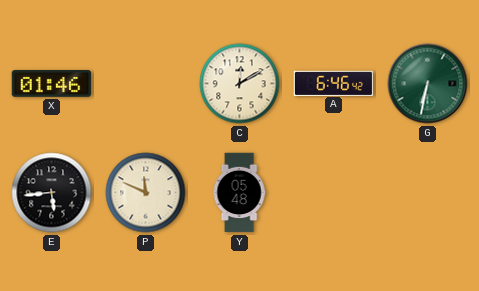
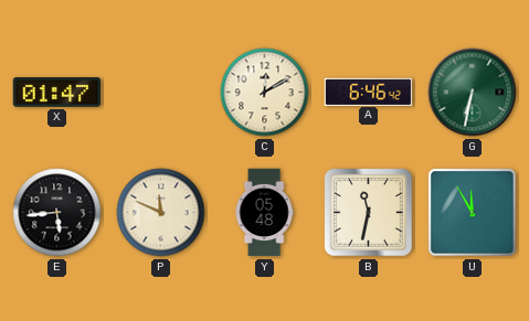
X: 01:46 -> 01:47 (57, 93)
B: none -> 11:32 (369, 213)
U: none -> 11:55 (473, 213)
